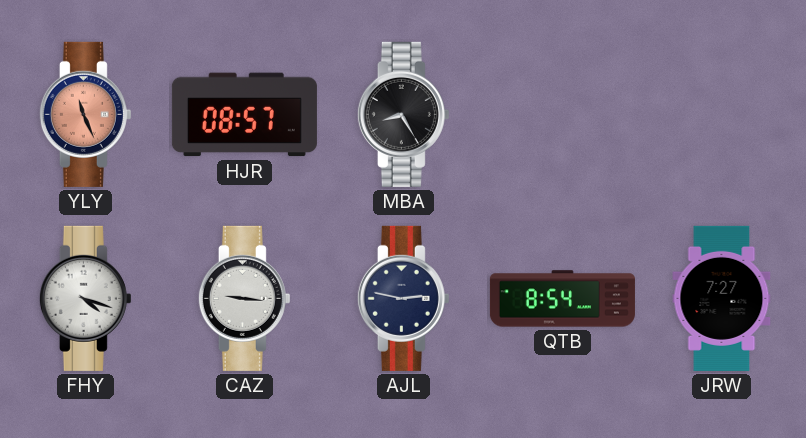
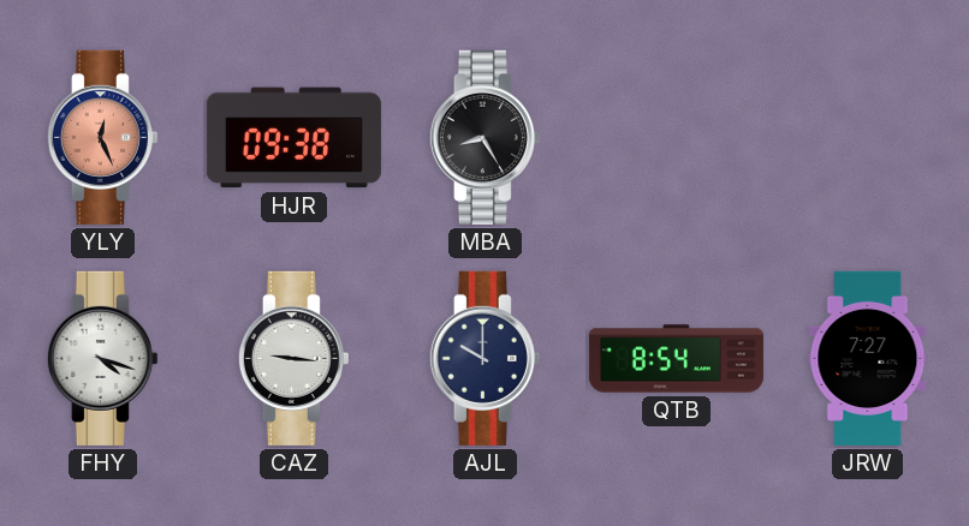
YLY: 11:26 -> 12:26 (102, 137)
HJR: 08:57 -> 09:38 (293, 138)
AJL: 2:47 -> 10:00 (485, 358)
